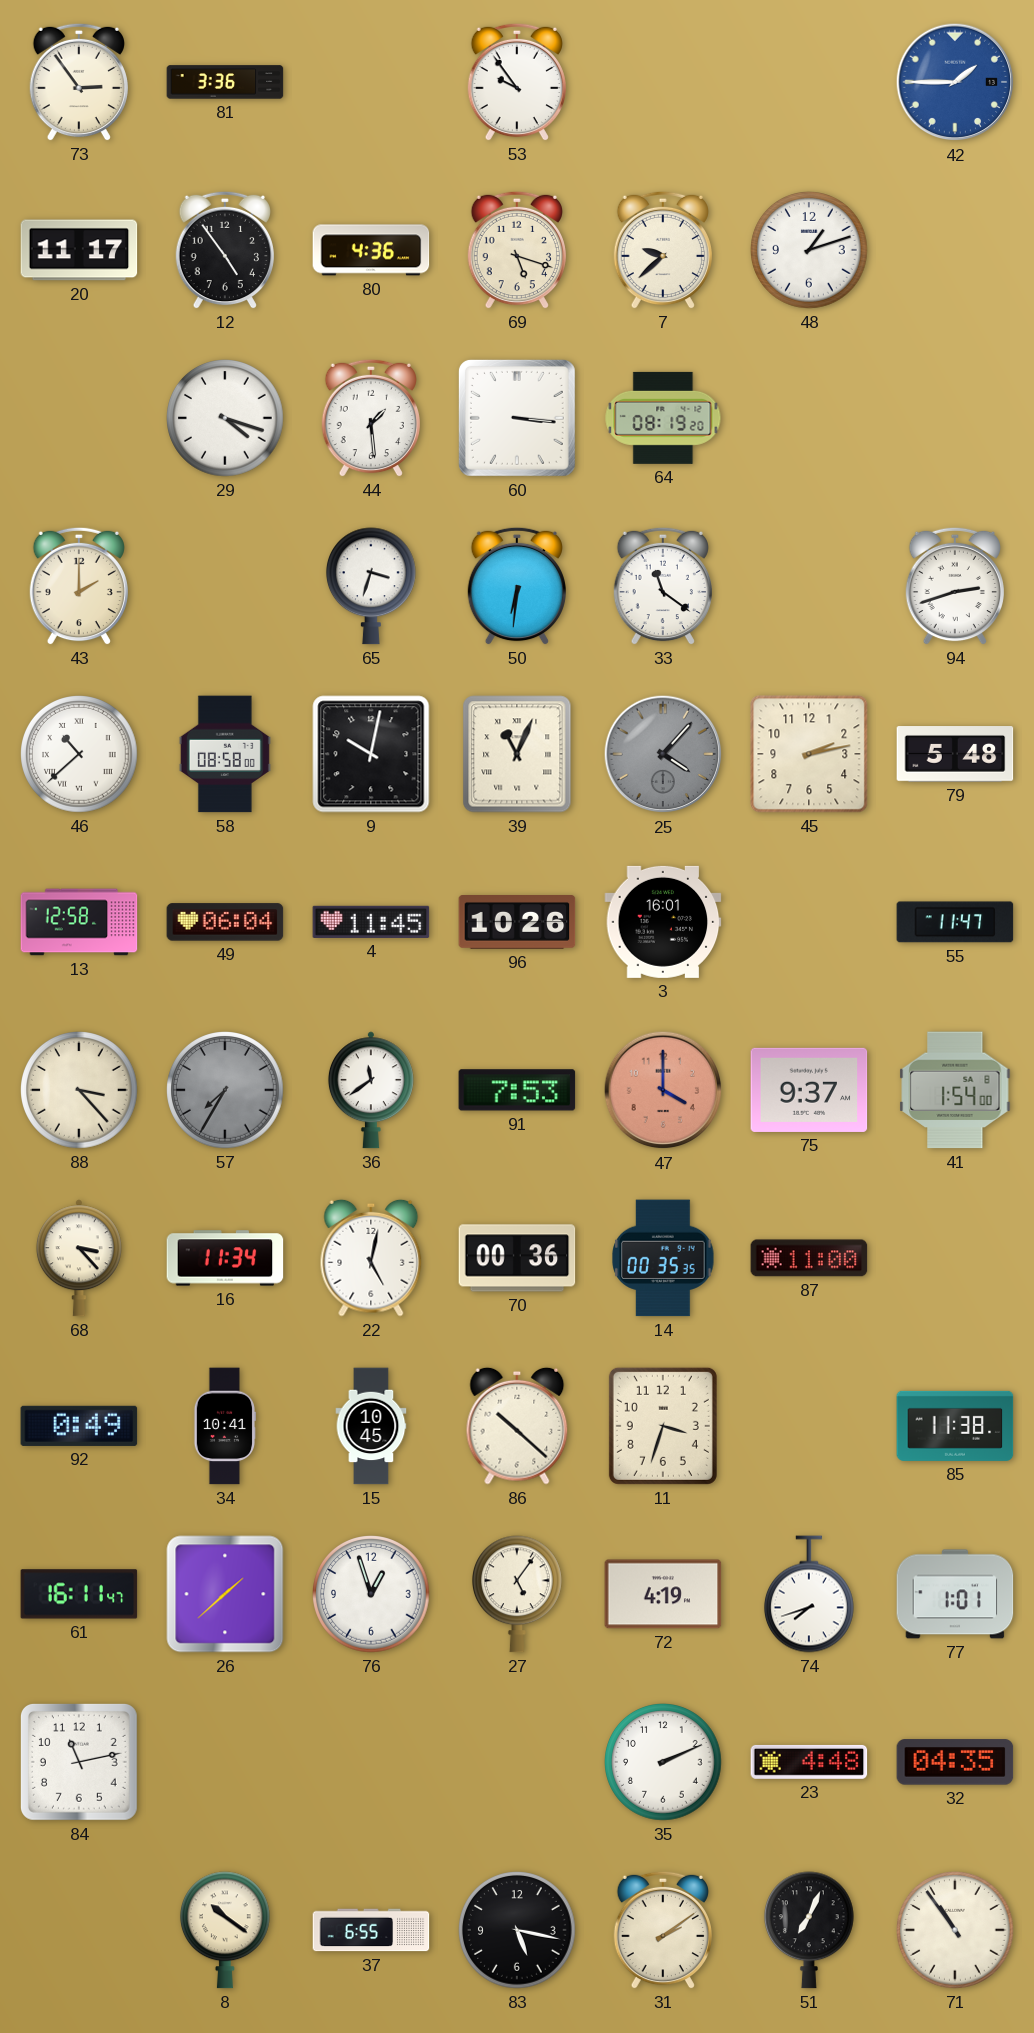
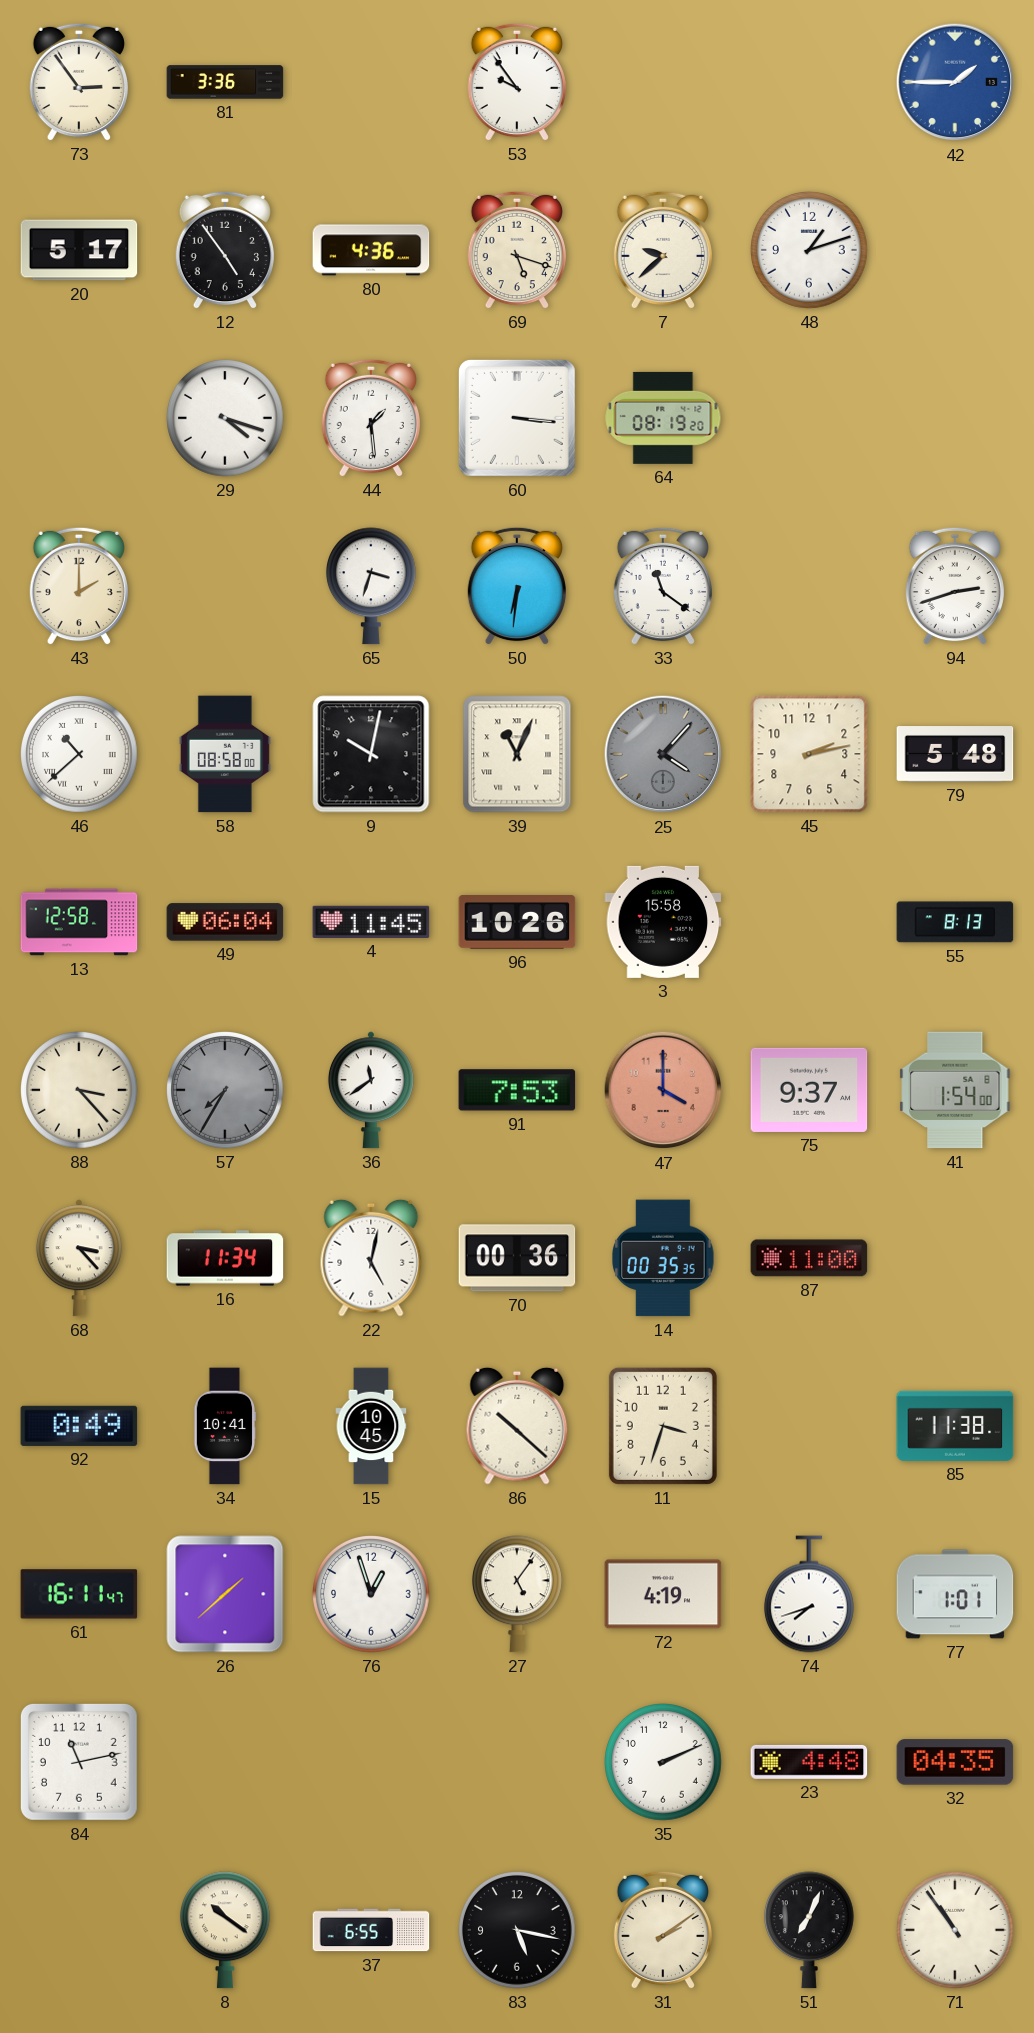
20: 11:17 -> 5:17 (79, 250)
3: 16:01 -> 15:58 (663, 922)
55: 11:47 -> 8:13 (955, 922)
